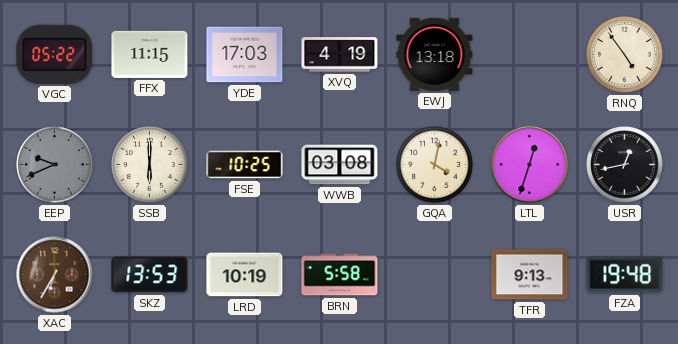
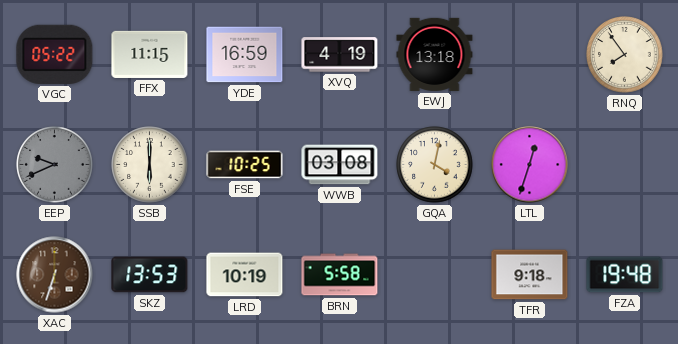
YDE: 17:03 -> 16:59 (245, 55)
RNQ: 4:54 -> 7:54 (625, 55)
USR: 12:43 -> none (625, 165)
XAC: 6:35 -> 6:33 (55, 275)
TFR: 9:13 -> 9:18 (530, 275)
